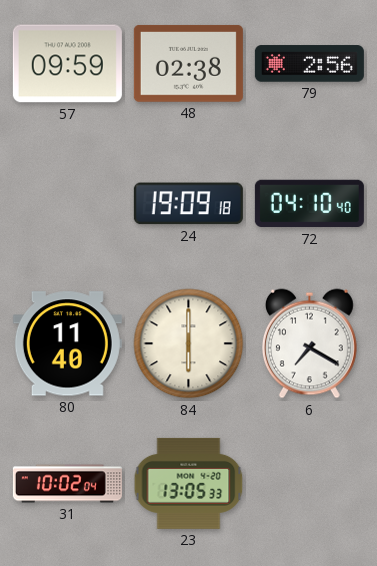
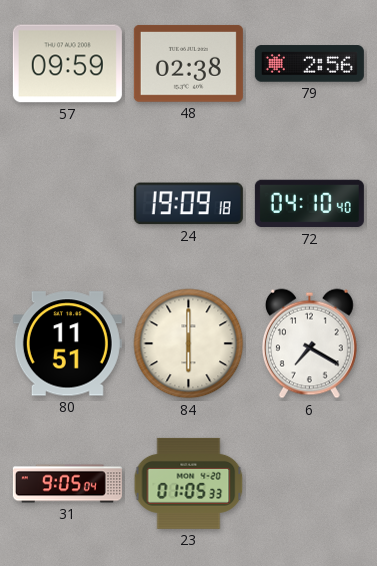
80: 11:40 -> 11:51 (67, 344)
31: 10:02 -> 9:05 (67, 484)
23: 13:05 -> 01:05 (189, 483)
